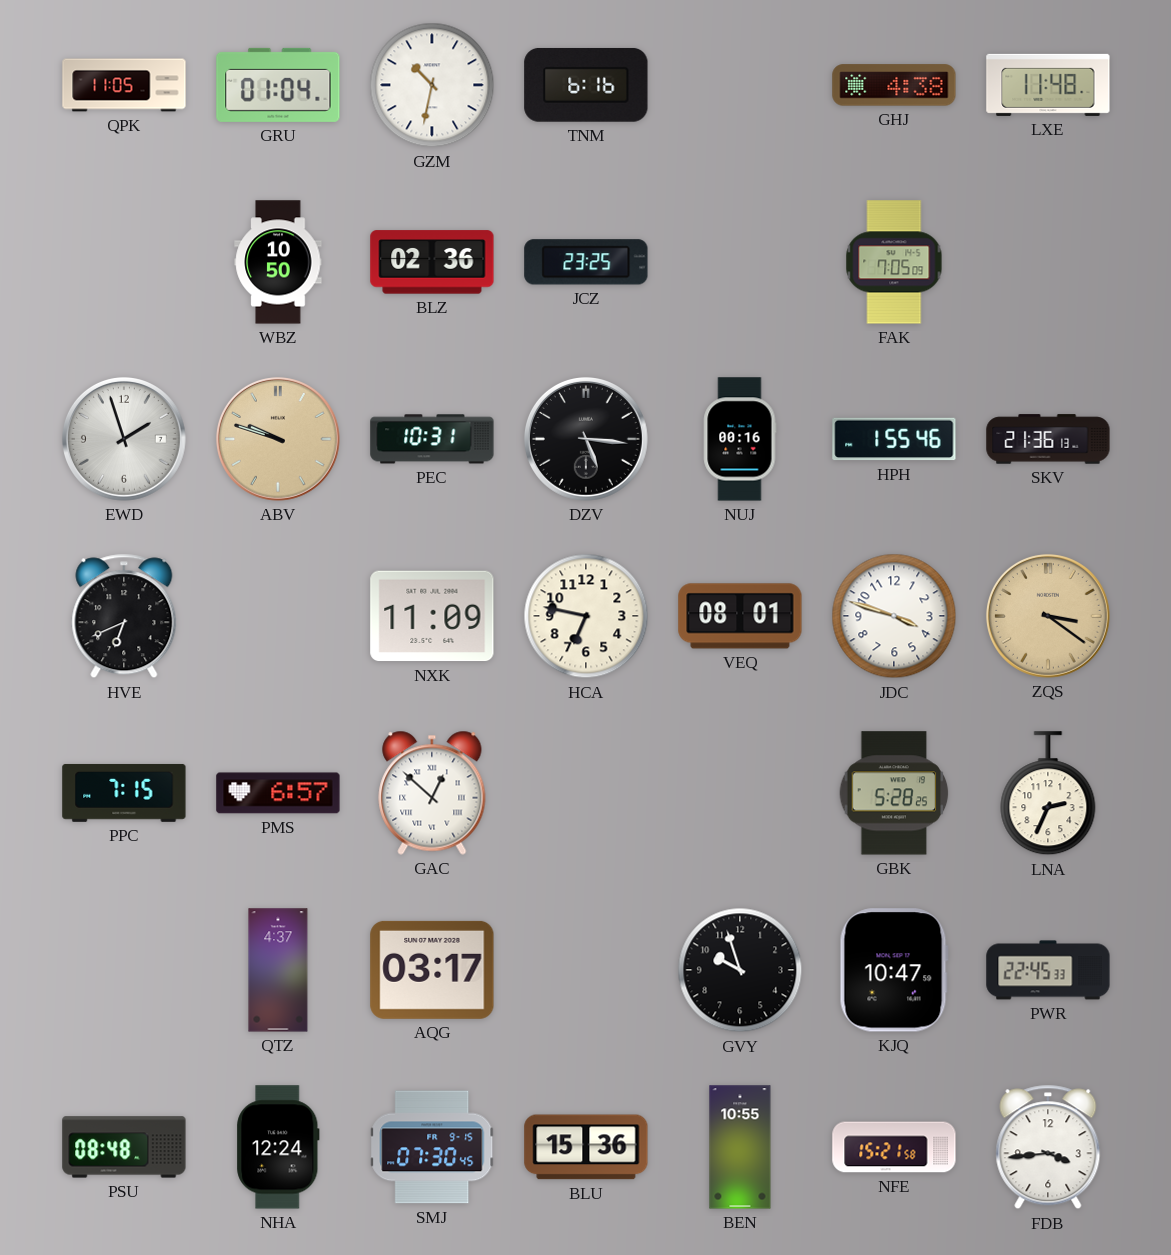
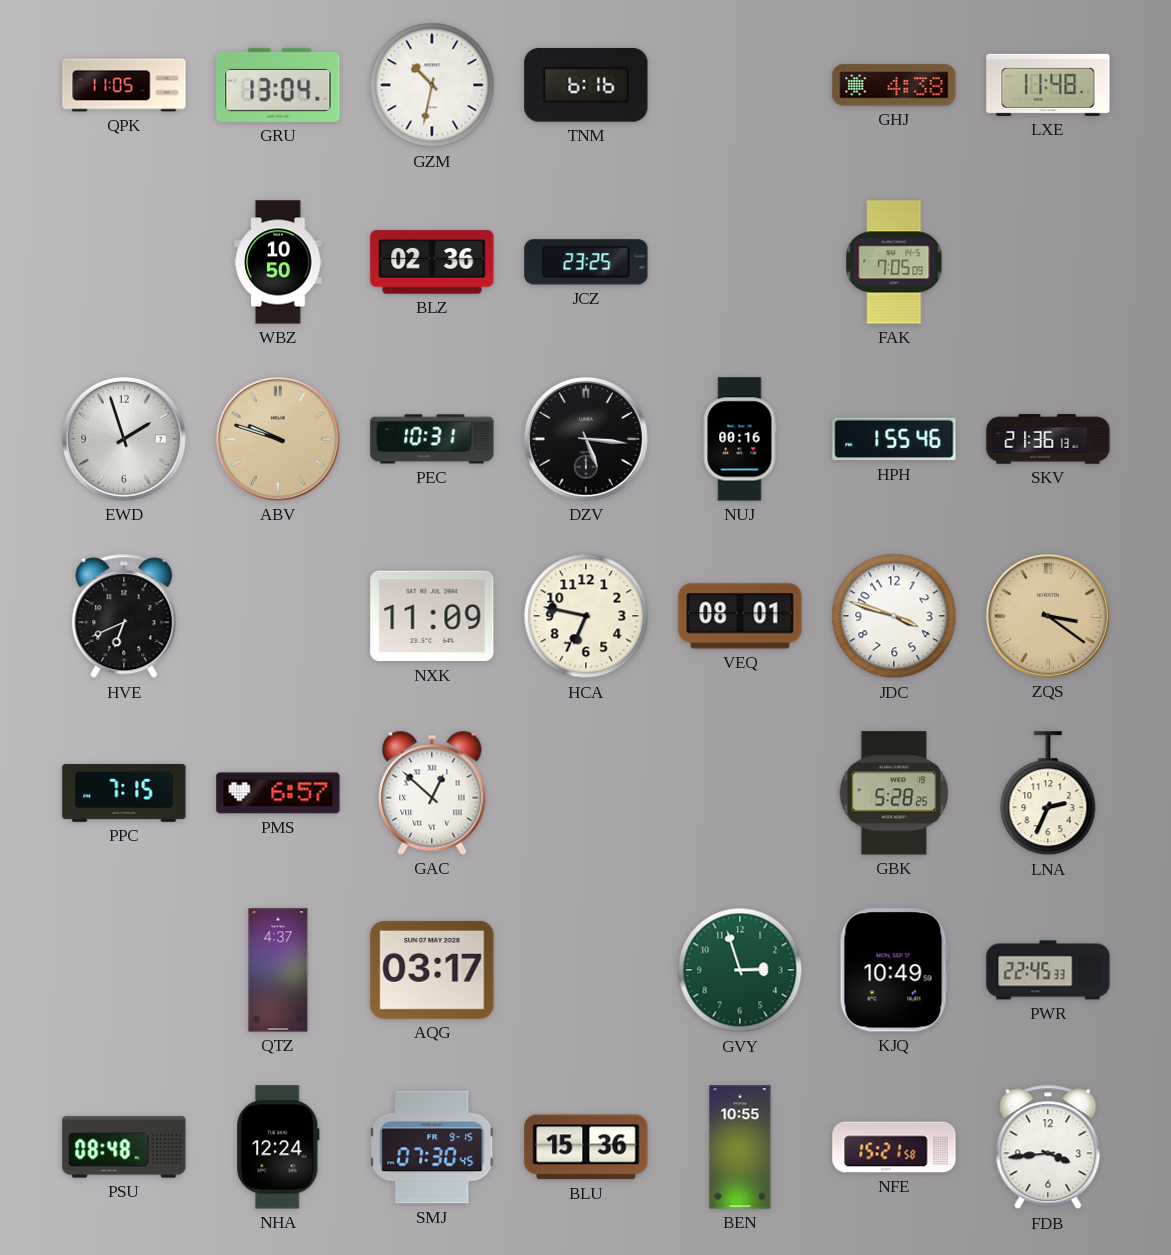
GRU: 01:04 -> 13:04 (278, 85)
GVY: 9:57 -> 2:57 (740, 970)
GVY dial: black -> green (740, 970)
KJQ: 10:47 -> 10:49 (894, 970)
